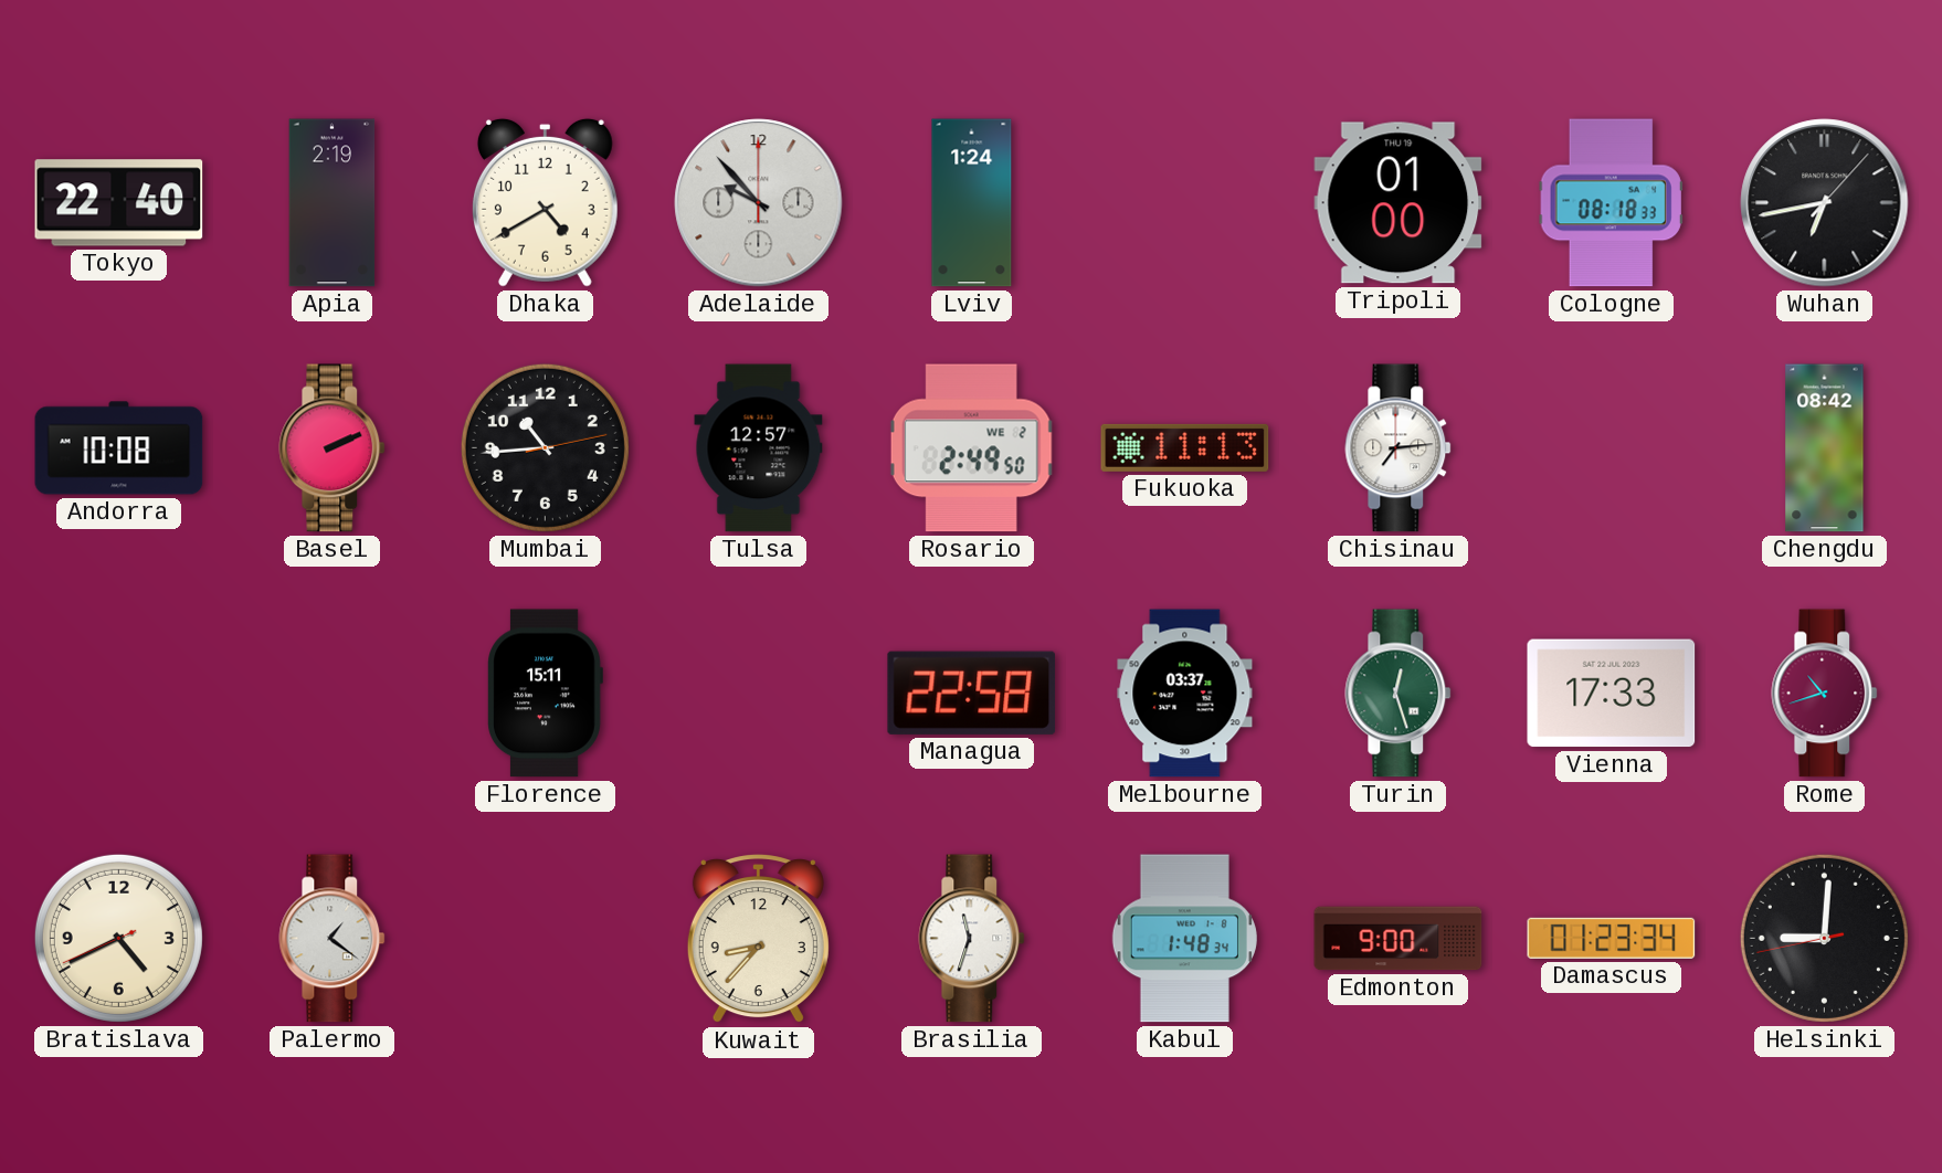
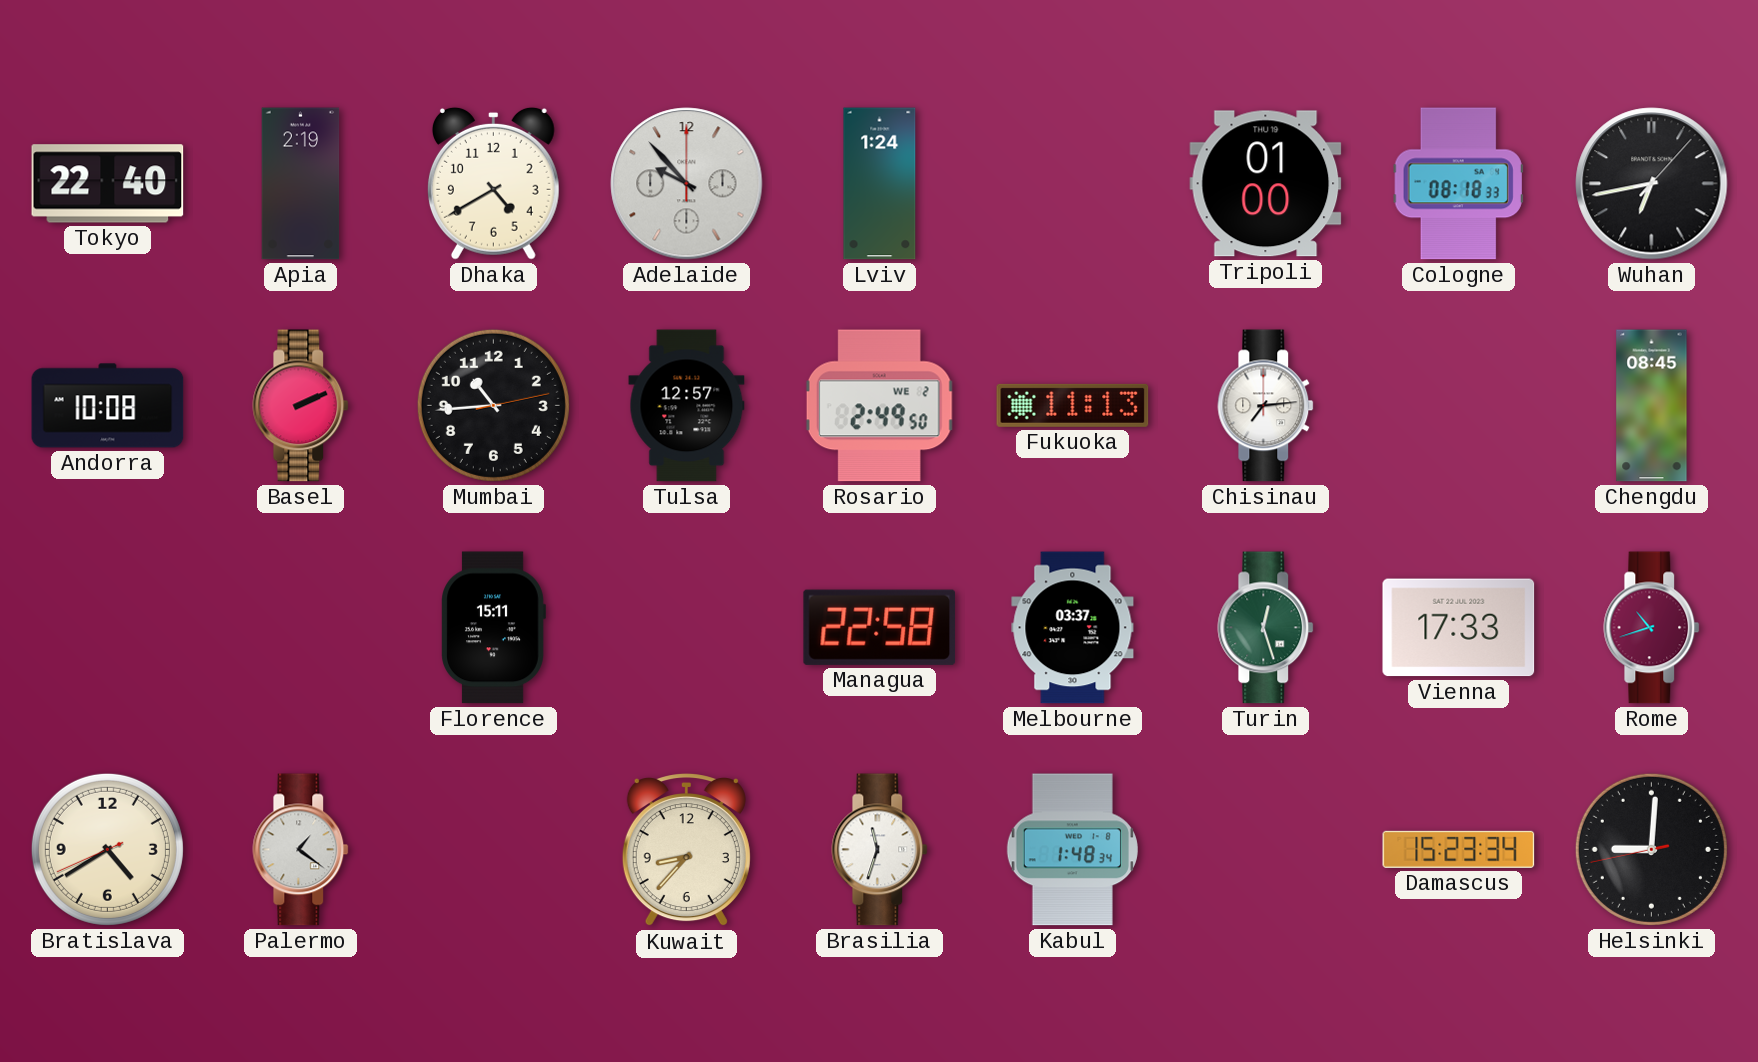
Chengdu: 08:42 -> 08:45 (1652, 406)
Bratislava: 4:40 -> 4:39 (107, 849)
Edmonton: 9:00 -> none (1399, 939)
Damascus: 01:23 -> 15:23 (1459, 849)
